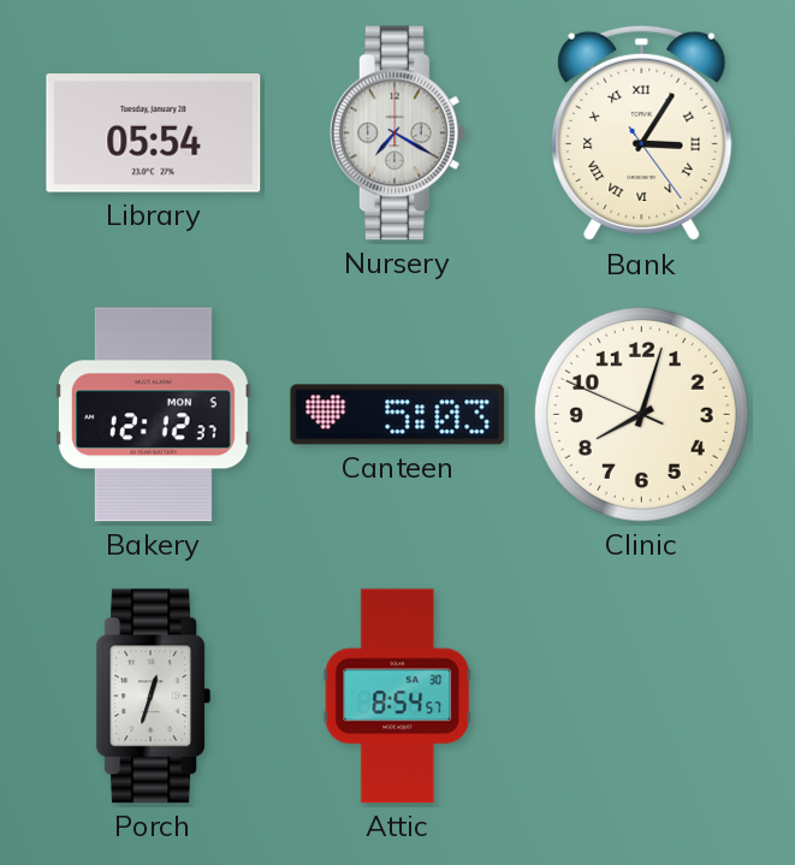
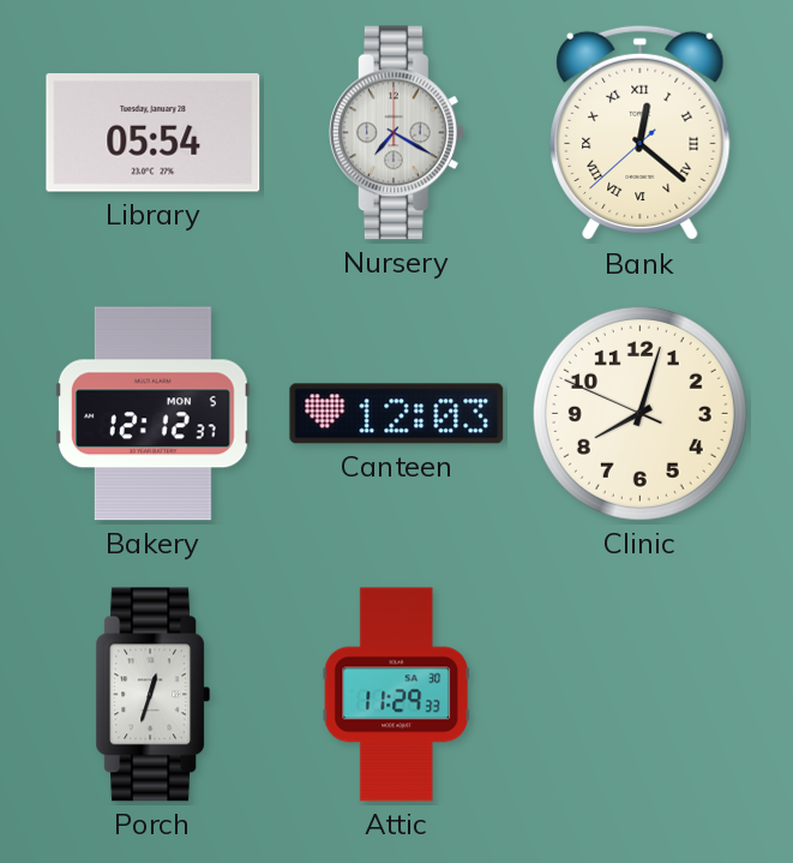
Bank: 3:05 -> 12:21 (641, 133)
Canteen: 5:03 -> 12:03 (397, 414)
Attic: 8:54 -> 11:29 (396, 695)
